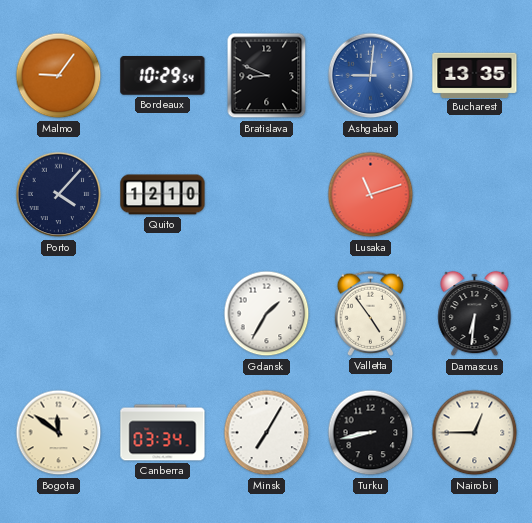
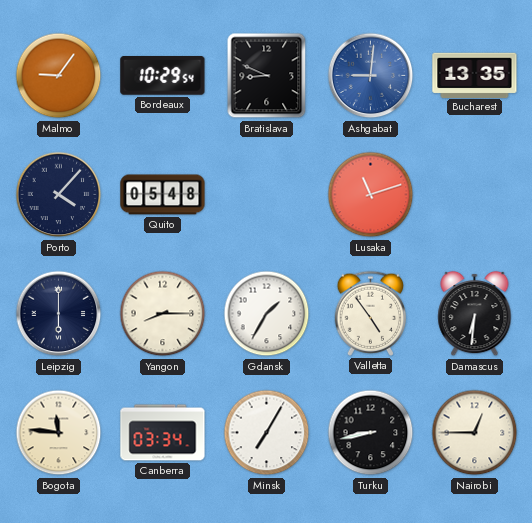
Quito: 12:10 -> 05:48 (163, 195)
Leipzig: none -> 6:00 (59, 314)
Yangon: none -> 8:15 (163, 314)
Bogota: 11:51 -> 11:46 (59, 433)
